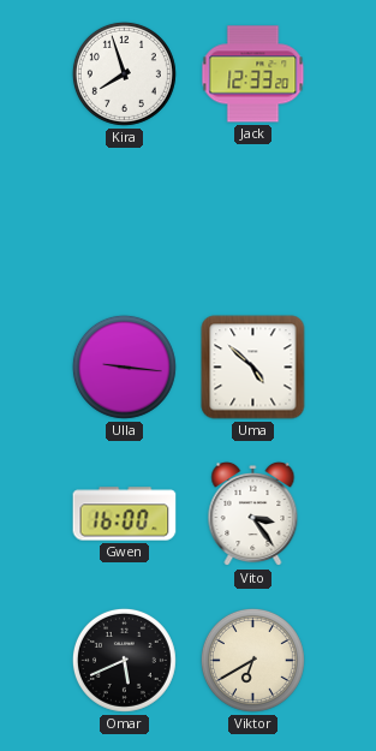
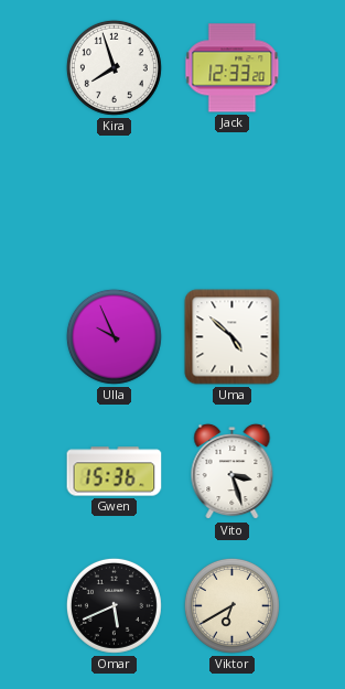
Ulla: 9:16 -> 9:56 (114, 336)
Gwen: 16:00 -> 15:36 (115, 472)
Vito: 3:24 -> 3:27 (233, 472)
